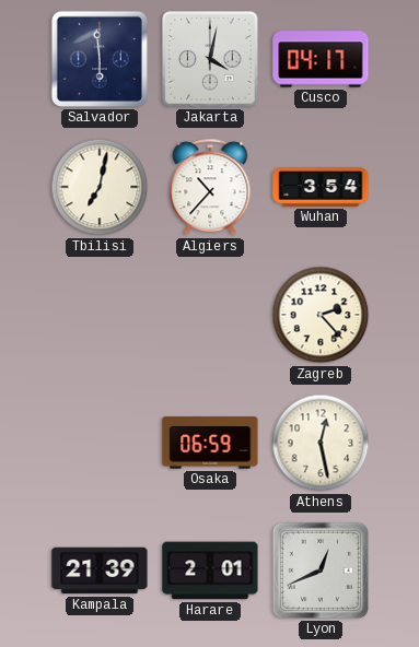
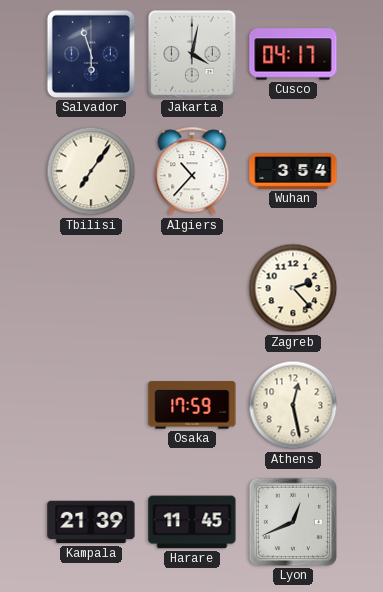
Salvador: 5:59 -> 5:57 (91, 54)
Tbilisi: 7:02 -> 7:06 (91, 171)
Osaka: 06:59 -> 17:59 (192, 405)
Harare: 2:01 -> 11:45 (192, 522)
